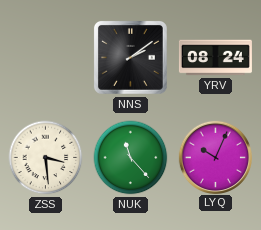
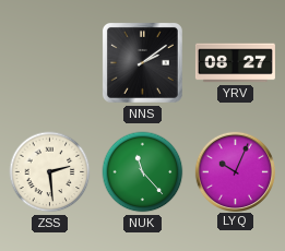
YRV: 08:24 -> 08:27 (235, 63)
ZSS: 3:29 -> 2:29 (50, 172)
